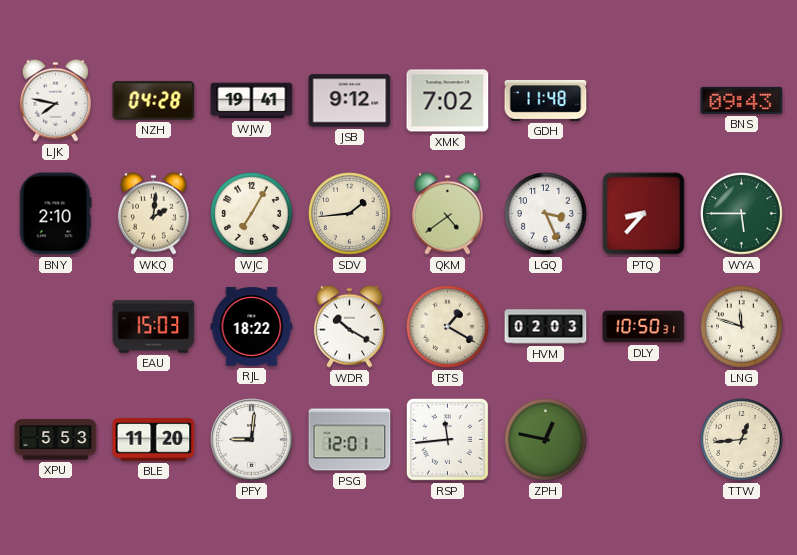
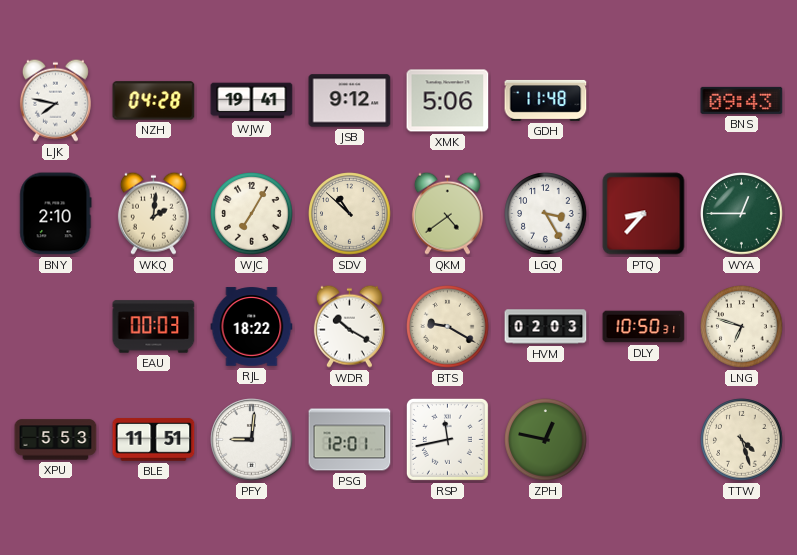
XMK: 7:02 -> 5:06 (448, 101)
SDV: 1:44 -> 10:52 (350, 214)
LGQ: 3:26 -> 3:25 (546, 214)
WYA: 5:45 -> 12:45 (742, 214)
EAU: 15:03 -> 00:03 (154, 327)
BTS: 1:20 -> 9:20 (448, 327)
LNG: 11:48 -> 6:48 (742, 327)
BLE: 11:20 -> 11:51 (154, 440)
RSP: 11:44 -> 11:43 (447, 439)
TTW: 12:44 -> 4:27 (742, 440)
